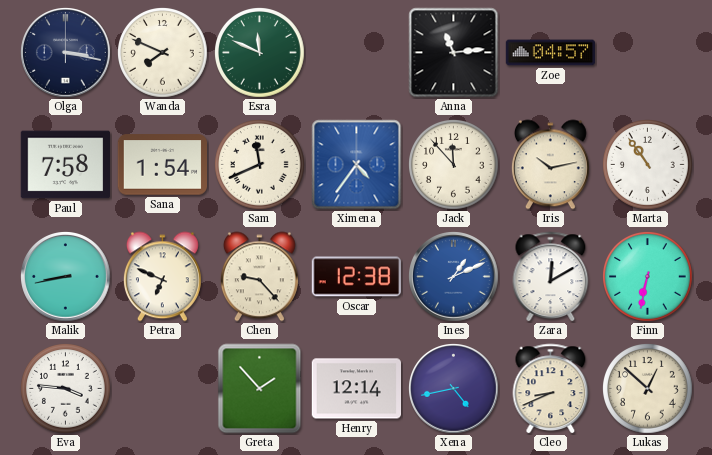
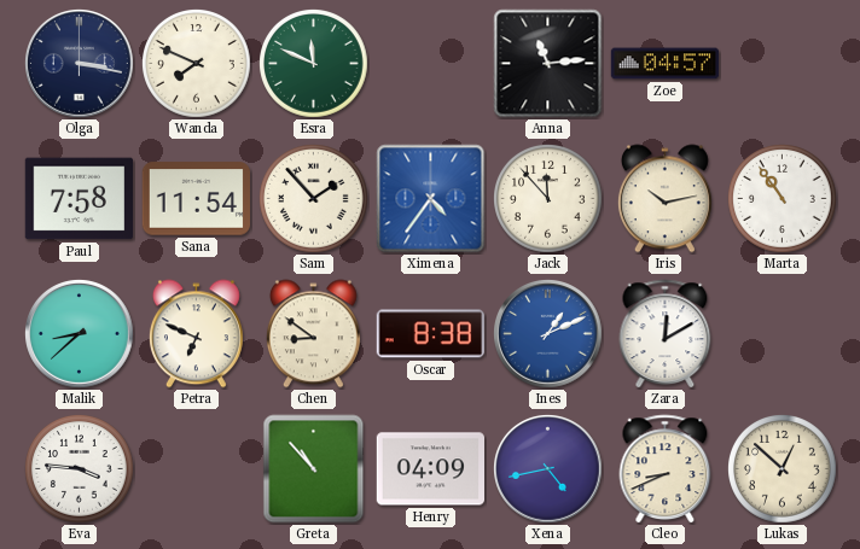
Sana: 1:54 -> 11:54 (196, 199)
Sam: 11:41 -> 1:53 (314, 199)
Malik: 8:43 -> 8:38 (80, 334)
Chen: 9:23 -> 8:51 (313, 334)
Oscar: 12:38 -> 8:38 (430, 334)
Finn: 6:32 -> none (648, 277)
Greta: 1:53 -> 10:53 (314, 469)
Henry: 12:14 -> 04:09 (430, 469)
